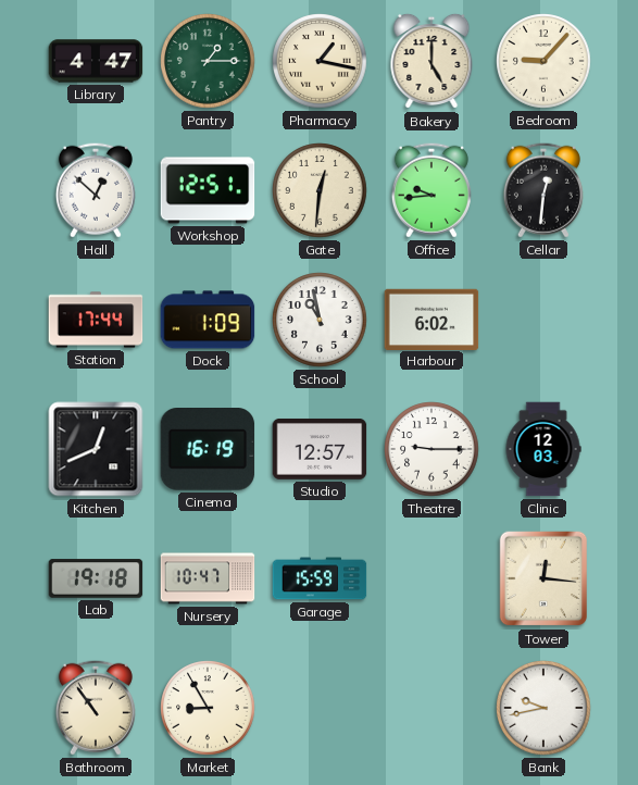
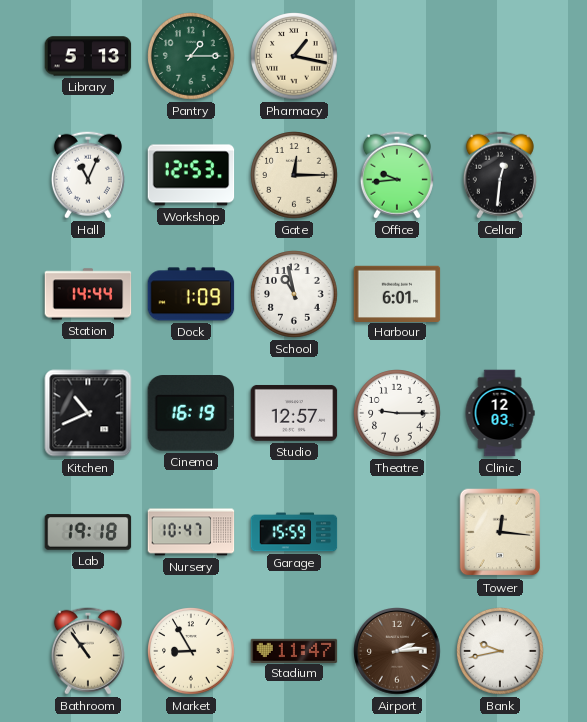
Library: 4:47 -> 5:13 (88, 56)
Bakery: 5:00 -> none (431, 61)
Bedroom: 9:07 -> none (543, 61)
Hall: 12:52 -> 11:04 (88, 175)
Workshop: 12:51 -> 12:53 (191, 175)
Gate: 12:31 -> 12:15 (294, 175)
Station: 17:44 -> 14:44 (88, 294)
Harbour: 6:02 -> 6:01 (397, 293)
Kitchen: 12:41 -> 10:41 (88, 413)
Stadium: none -> 11:47 (294, 650)
Airport: none -> 2:14 (397, 651)
